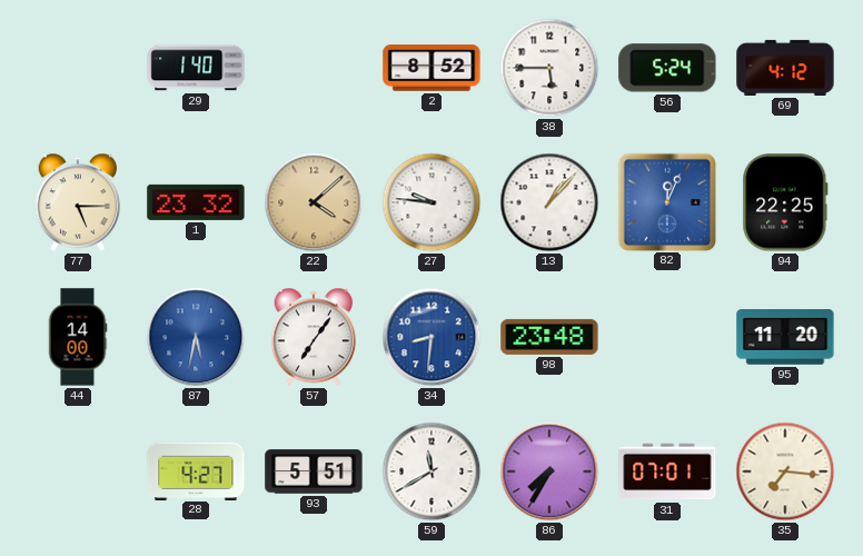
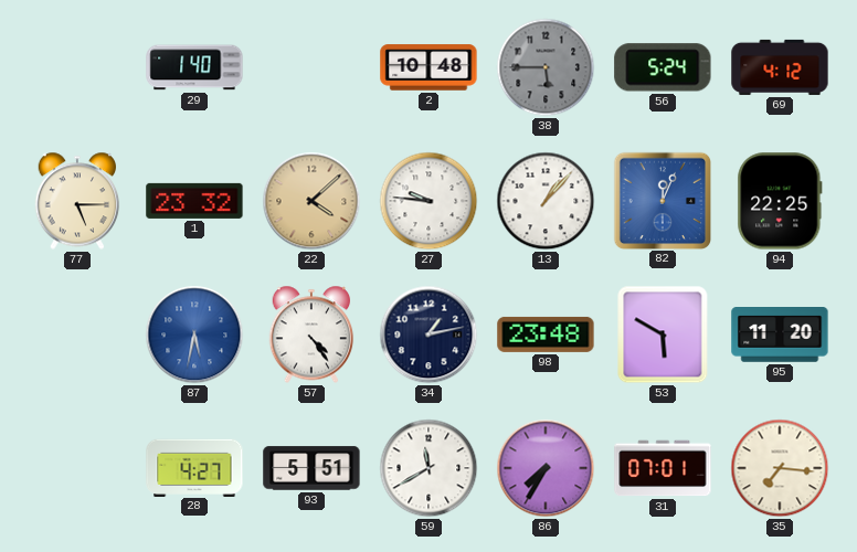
2: 8:52 -> 10:48 (428, 67)
38 dial: white -> grey (546, 67)
44: 14:00 -> none (78, 337)
57: 7:06 -> 4:24 (311, 335)
34: 8:31 -> 1:13 (428, 335)
34 dial: blue -> navy (428, 335)
53: none -> 5:50 (663, 335)
